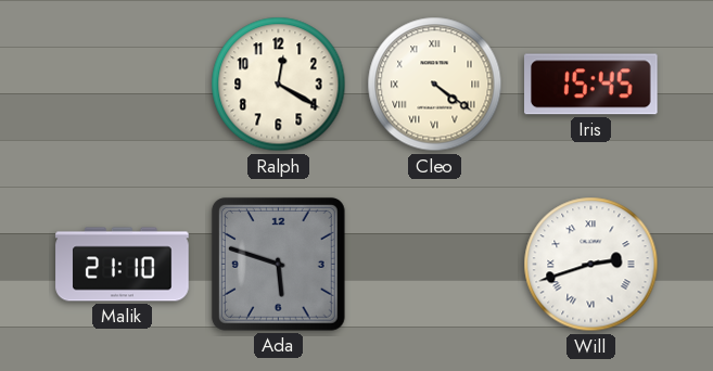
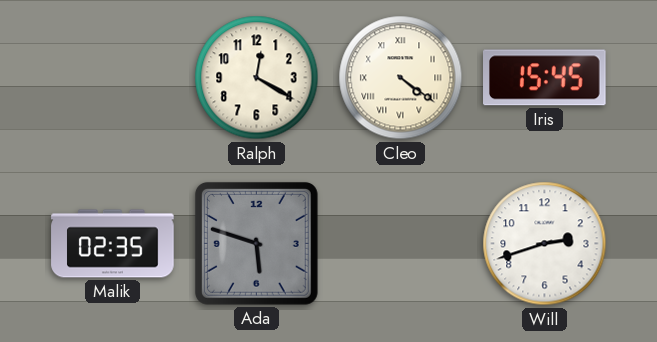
Malik: 21:10 -> 02:35 (113, 244)
Will numerals: Roman -> Arabic (545, 244)
